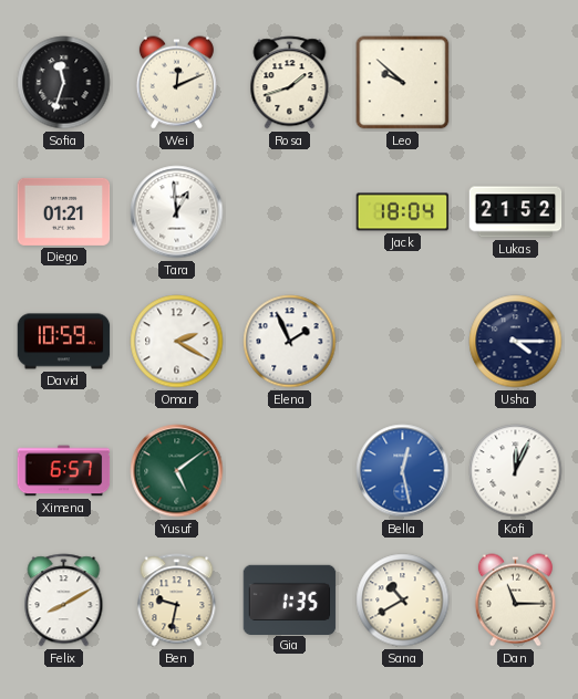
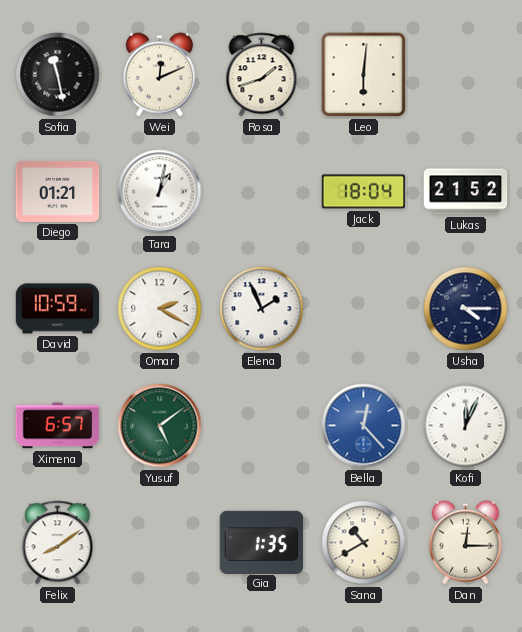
Sofia: 11:33 -> 11:28 (58, 75)
Leo: 9:52 -> 6:01 (364, 75)
Tara: 12:59 -> 1:02 (160, 192)
Bella: 12:28 -> 12:23 (364, 426)
Felix: 8:10 -> 8:09 (58, 543)
Ben: 9:32 -> none (177, 601)
Dan: 11:15 -> 12:15 (465, 543)
